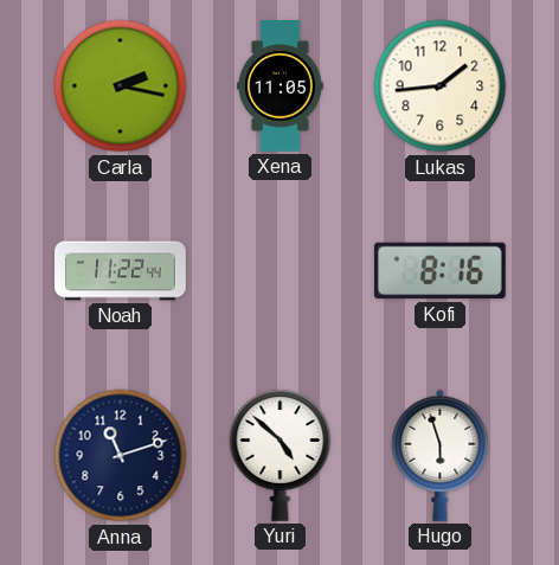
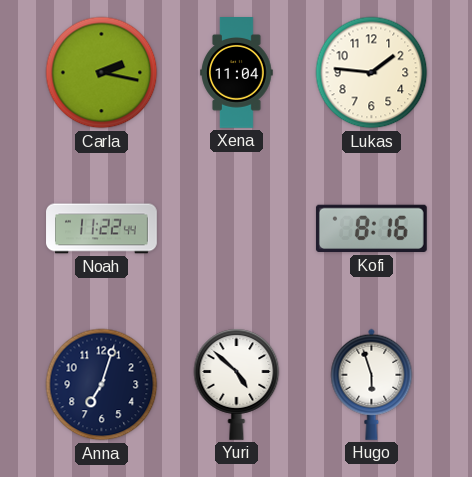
Xena: 11:05 -> 11:04 (237, 73)
Lukas: 1:44 -> 1:46 (372, 73)
Anna: 11:12 -> 7:03 (102, 385)
